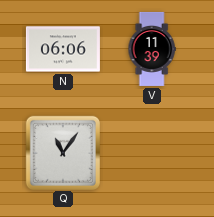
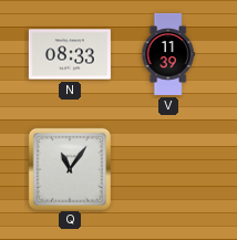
N: 06:06 -> 08:33 (70, 54)
